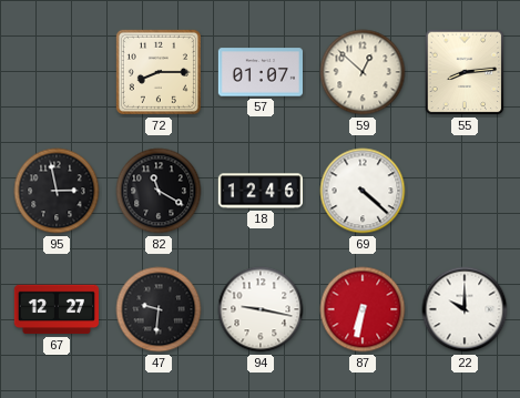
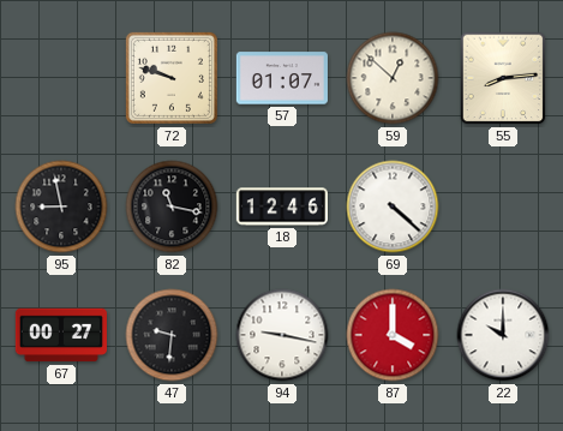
72: 8:15 -> 9:48 (172, 78)
95: 2:58 -> 8:58 (61, 206)
82: 11:20 -> 11:17 (172, 206)
67: 12:27 -> 00:27 (60, 335)
87: 6:32 -> 4:00 (393, 335)
